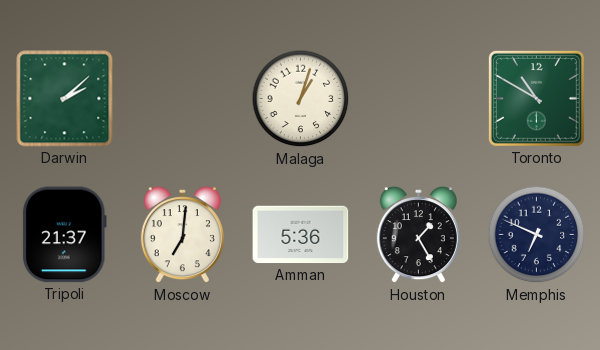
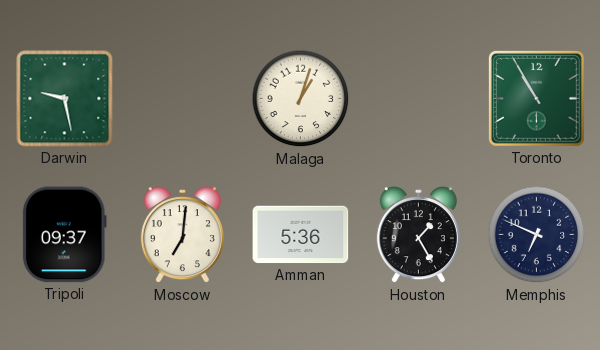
Darwin: 2:08 -> 9:28 (65, 99)
Toronto: 10:50 -> 10:55 (536, 98)
Tripoli: 21:37 -> 09:37 (64, 235)
